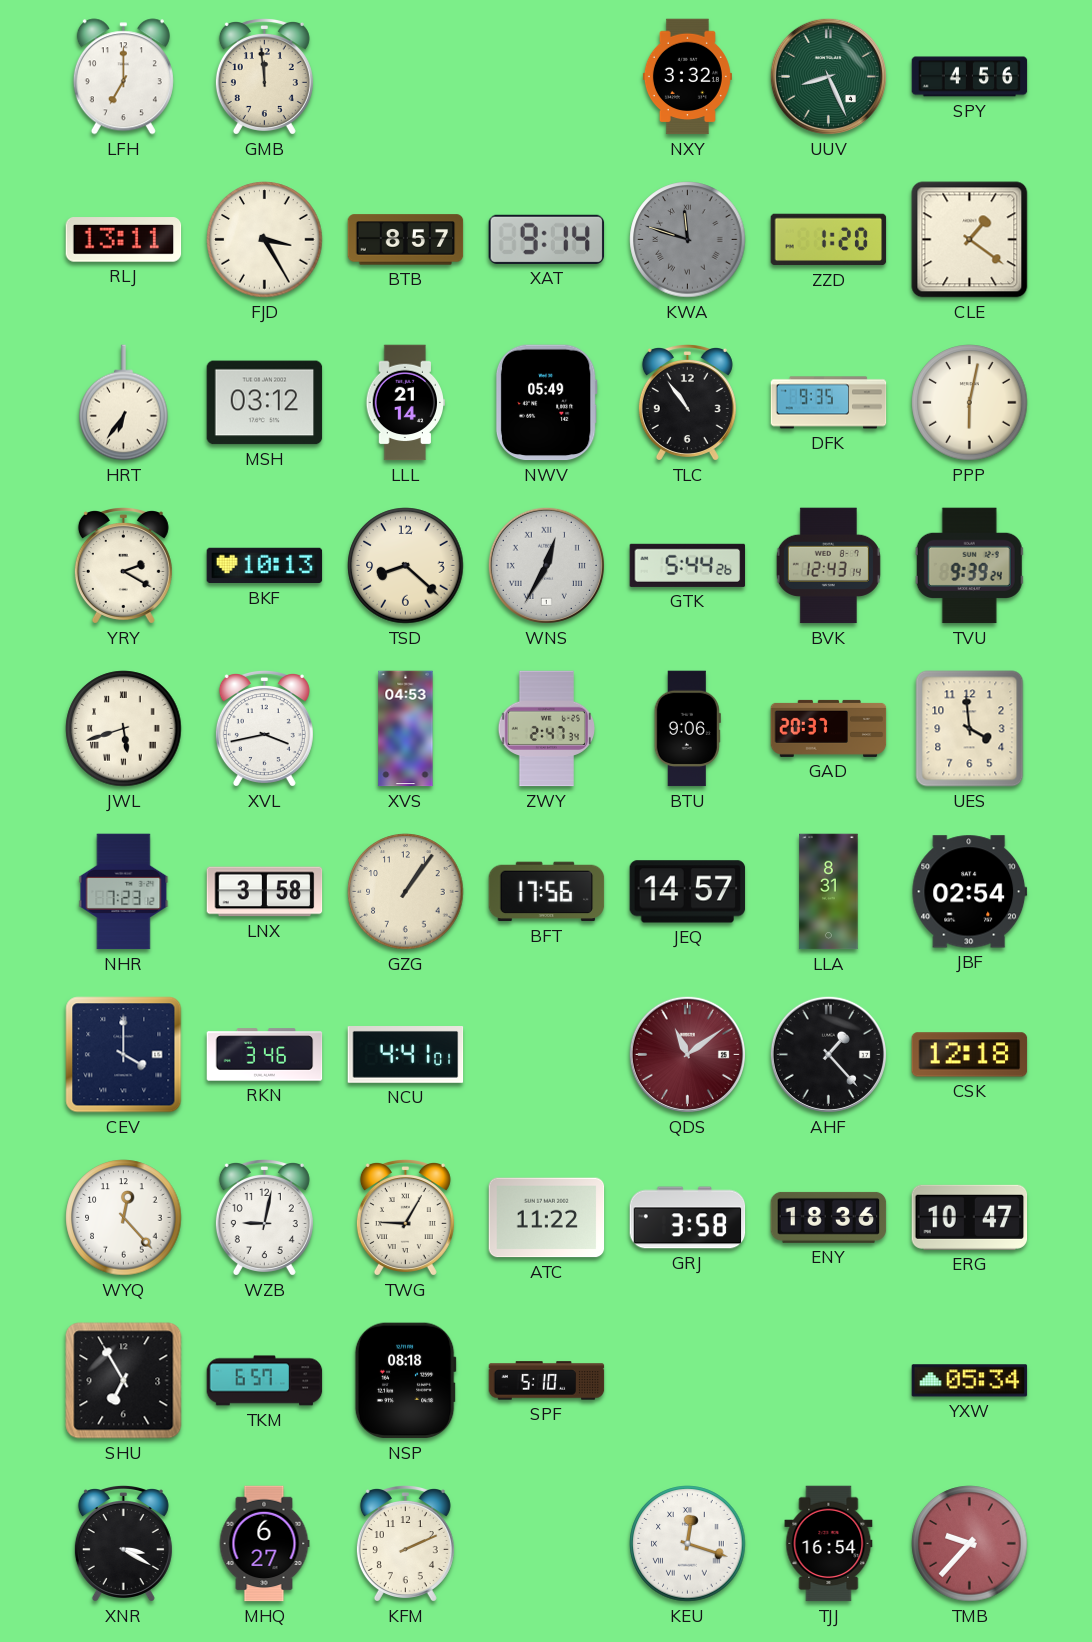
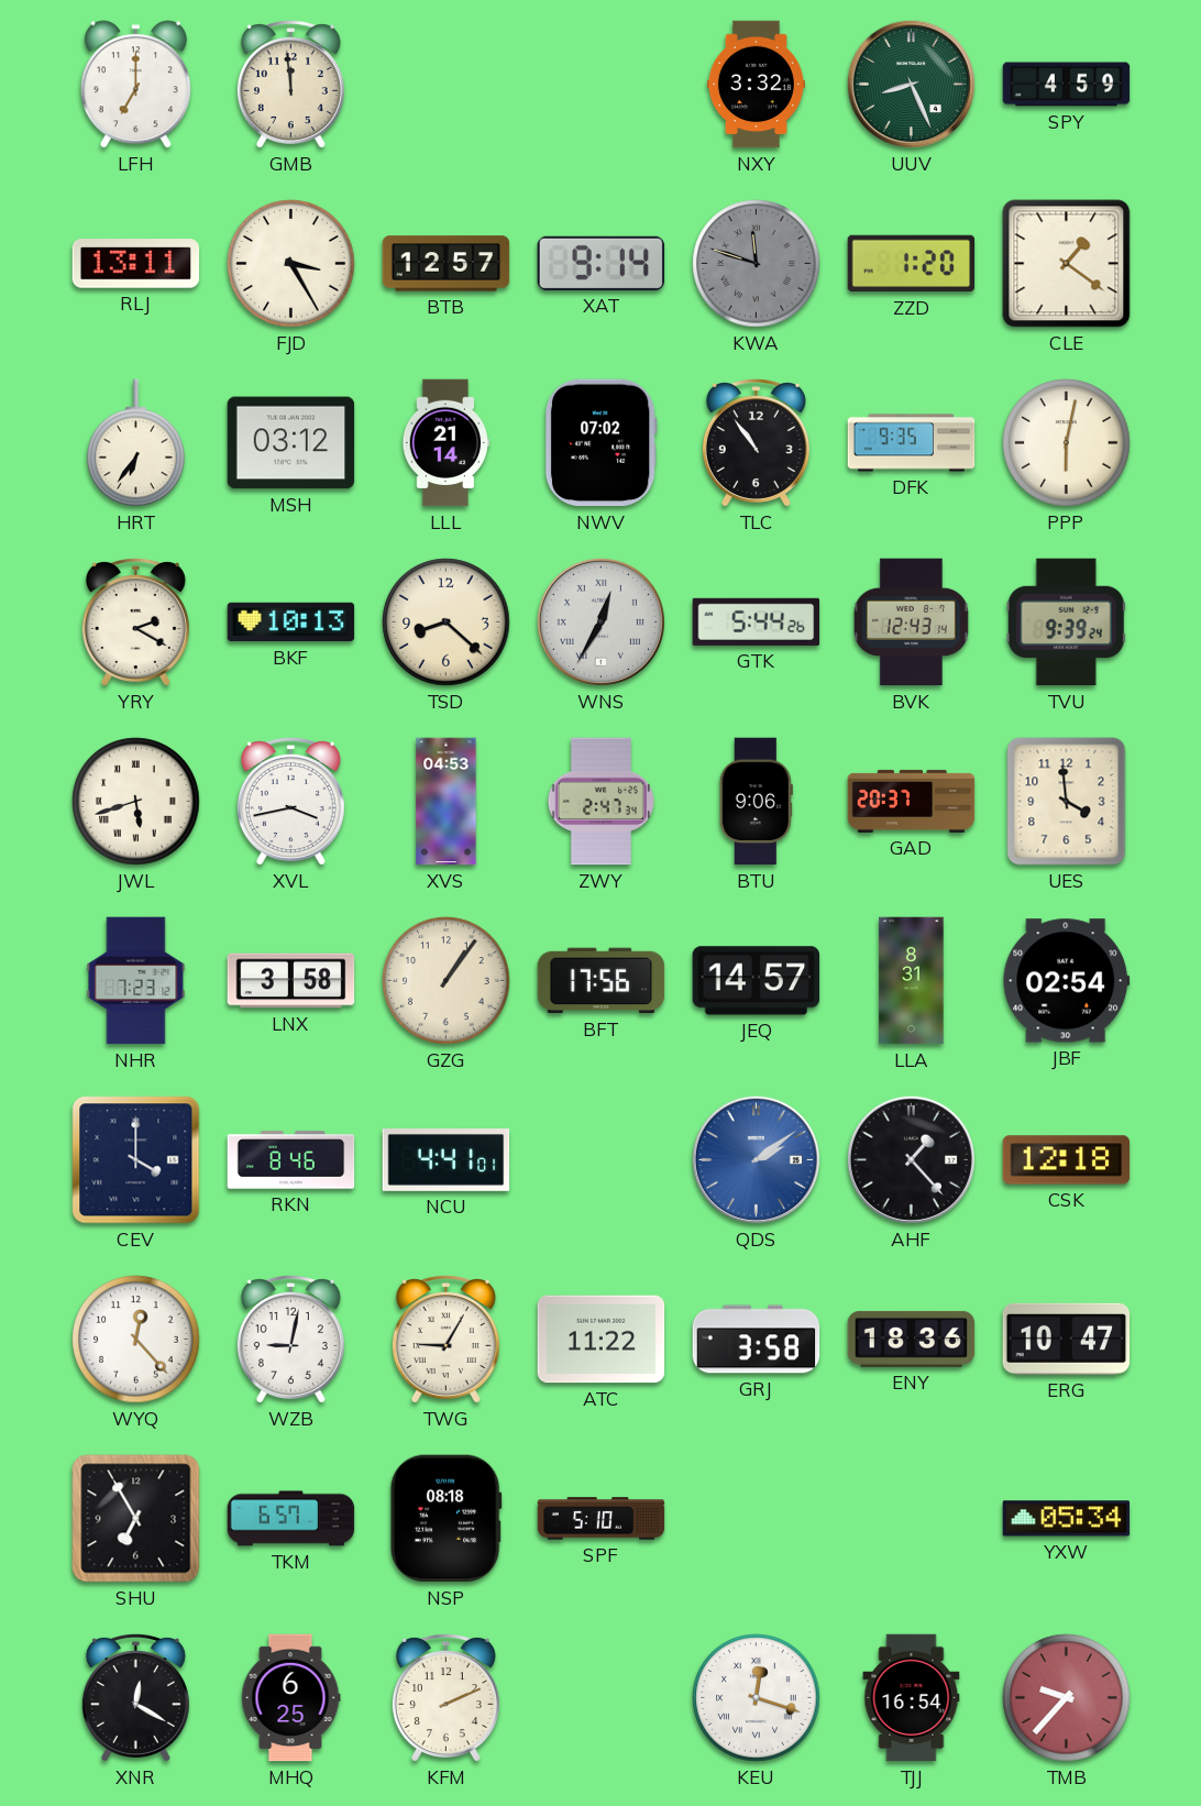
SPY: 4:56 -> 4:59 (1067, 85)
BTB: 8:57 -> 12:57 (447, 264)
NWV: 05:49 -> 07:02 (600, 443)
RKN: 3:46 -> 8:46 (291, 1160)
QDS: 11:09 -> 2:09 (756, 1159)
QDS dial: burgundy -> blue (756, 1159)
XNR: 3:20 -> 12:20 (135, 1698)
MHQ: 6:27 -> 6:25 (290, 1698)
